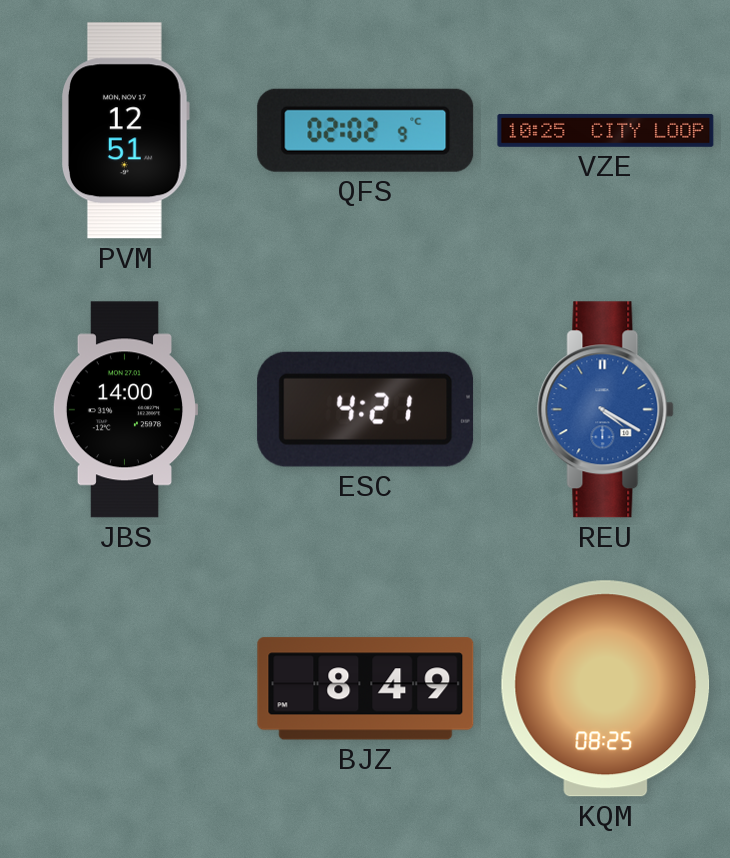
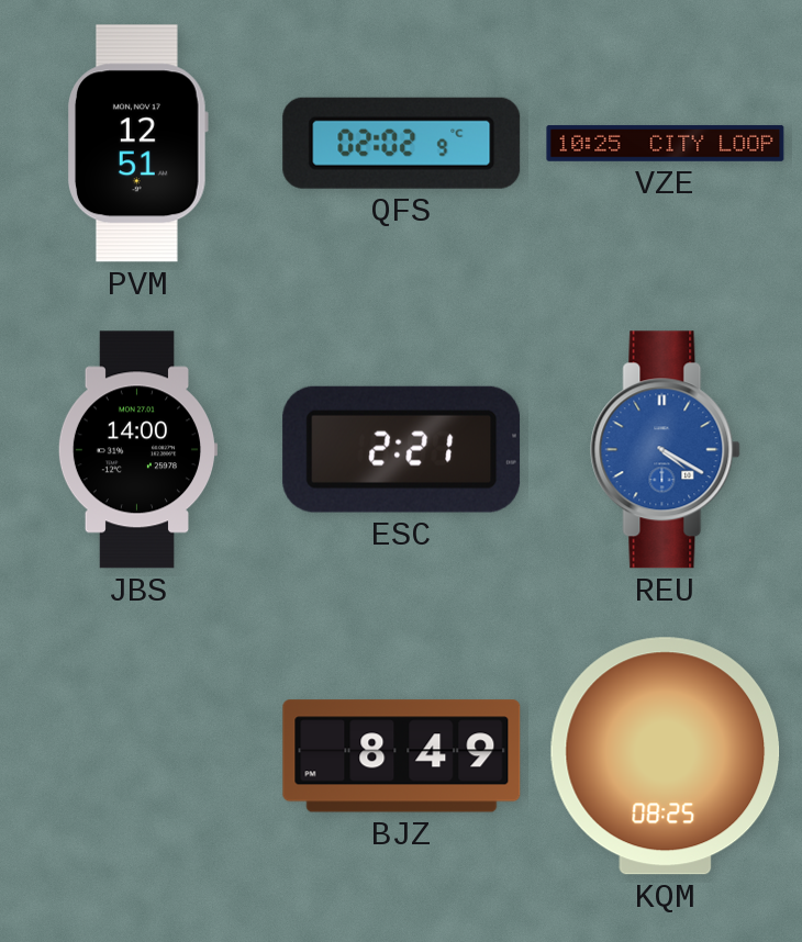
ESC: 4:21 -> 2:21 (402, 449)
